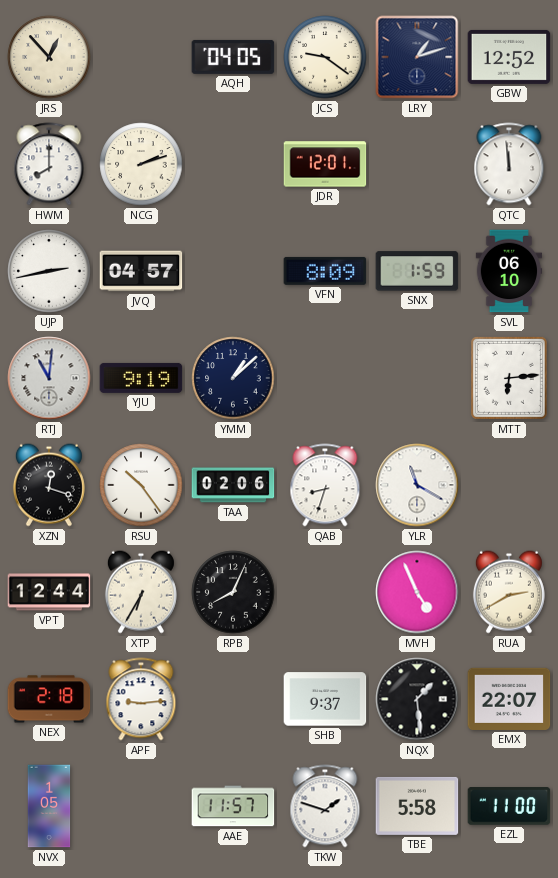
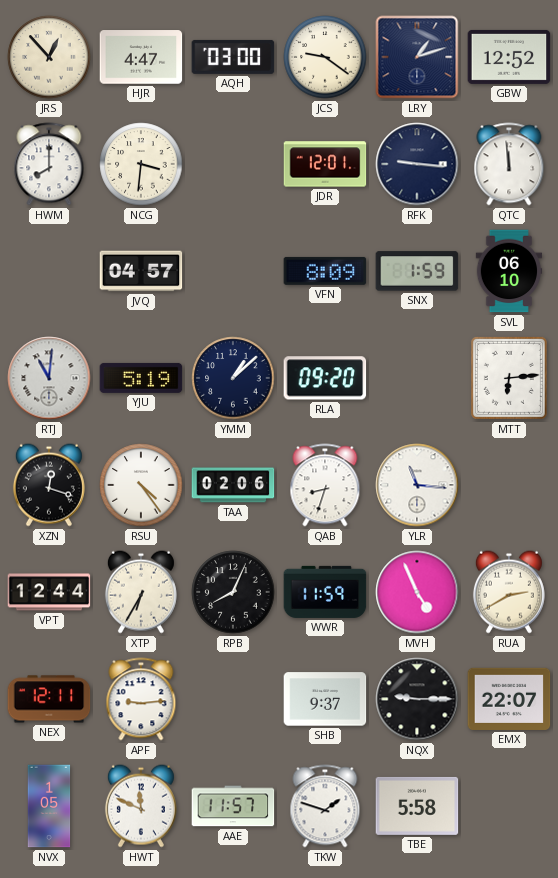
HJR: none -> 4:47 (141, 57)
AQH: 04:05 -> 03:00 (233, 57)
NCG: 2:12 -> 3:31 (141, 164)
RFK: none -> 9:16 (417, 164)
UJP: 2:43 -> none (49, 271)
YJU: 9:19 -> 5:19 (141, 378)
RLA: none -> 09:20 (325, 378)
RSU: 10:24 -> 4:24 (141, 485)
YLR: 11:20 -> 11:16 (417, 485)
WWR: none -> 11:59 (325, 592)
NEX: 2:18 -> 12:11 (49, 699)
NQX: 1:29 -> 9:15 (417, 699)
HWT: none -> 11:49 (141, 806)
EZL: 11:00 -> none (509, 806)
